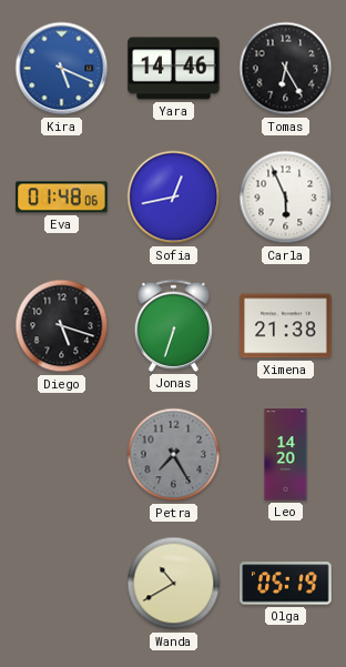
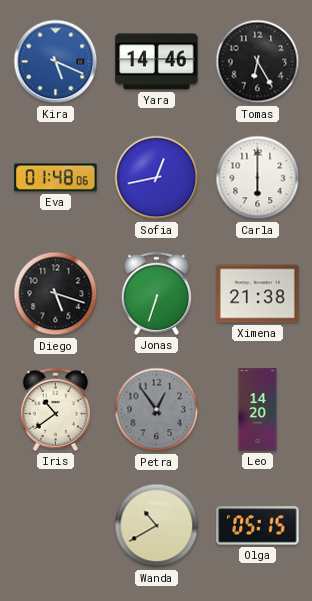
Carla: 5:56 -> 6:00 (258, 178)
Iris: none -> 10:39 (55, 409)
Petra: 7:25 -> 12:54 (157, 410)
Olga: 05:19 -> 05:15 (258, 526)
